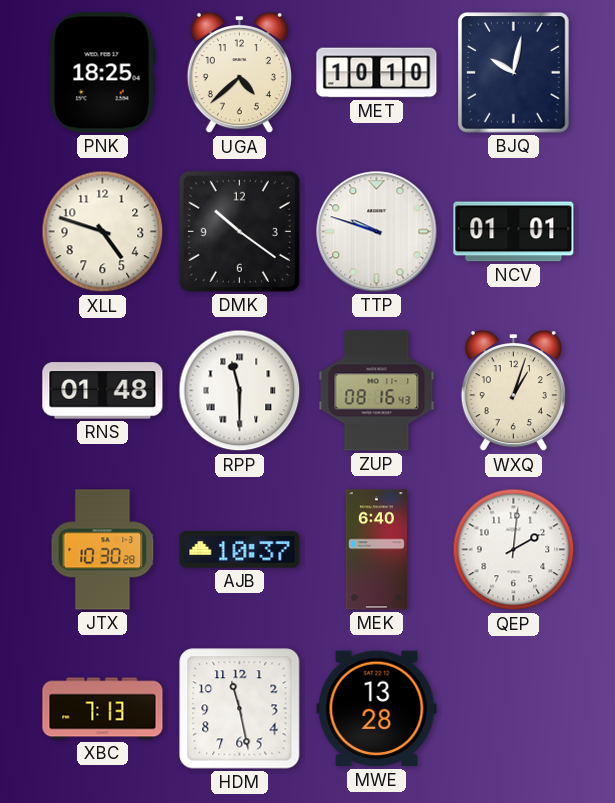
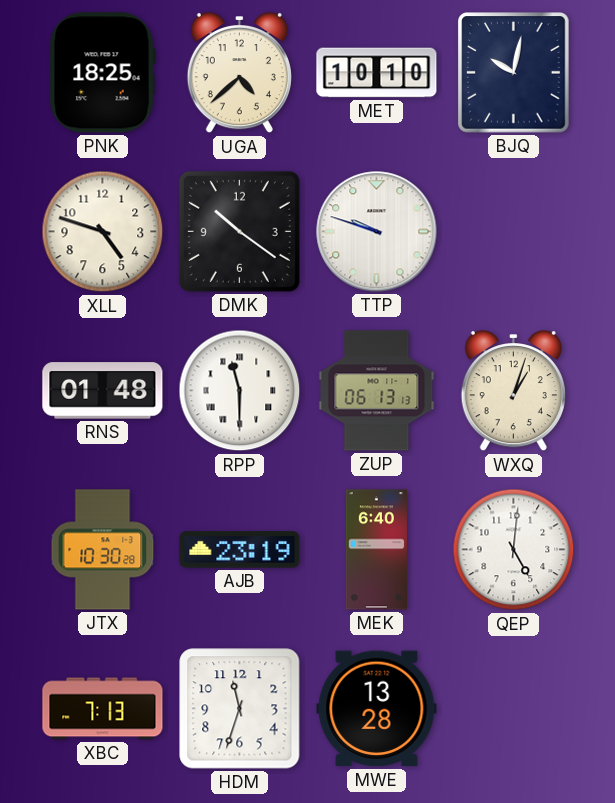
NCV: 01:01 -> none (514, 232)
ZUP: 08:16 -> 06:13 (377, 391)
AJB: 10:37 -> 23:19 (240, 550)
QEP: 2:01 -> 5:01 (514, 550)
HDM: 11:28 -> 11:33 (240, 709)
